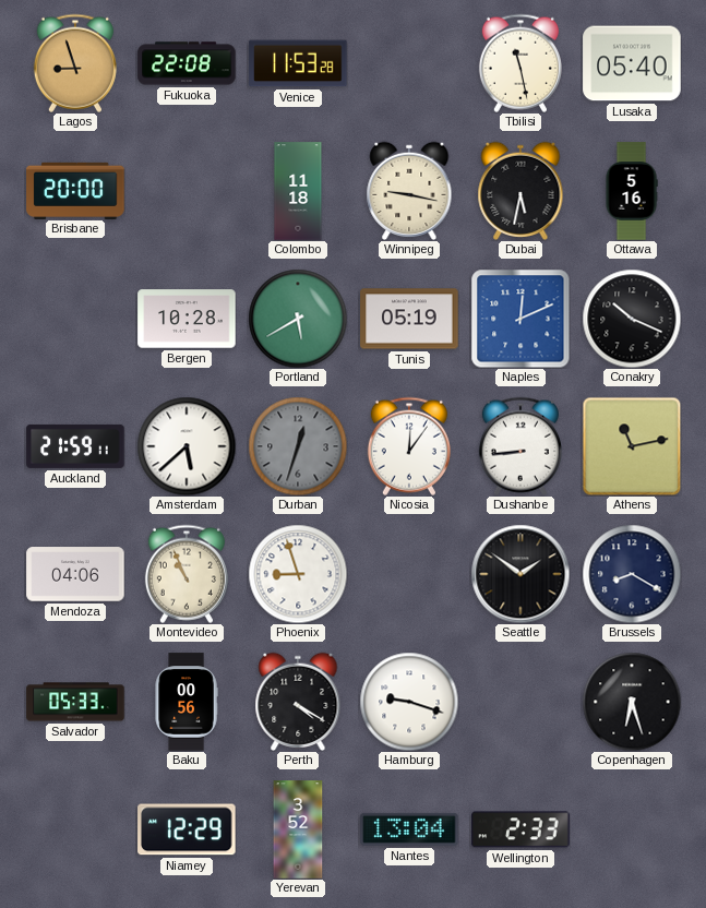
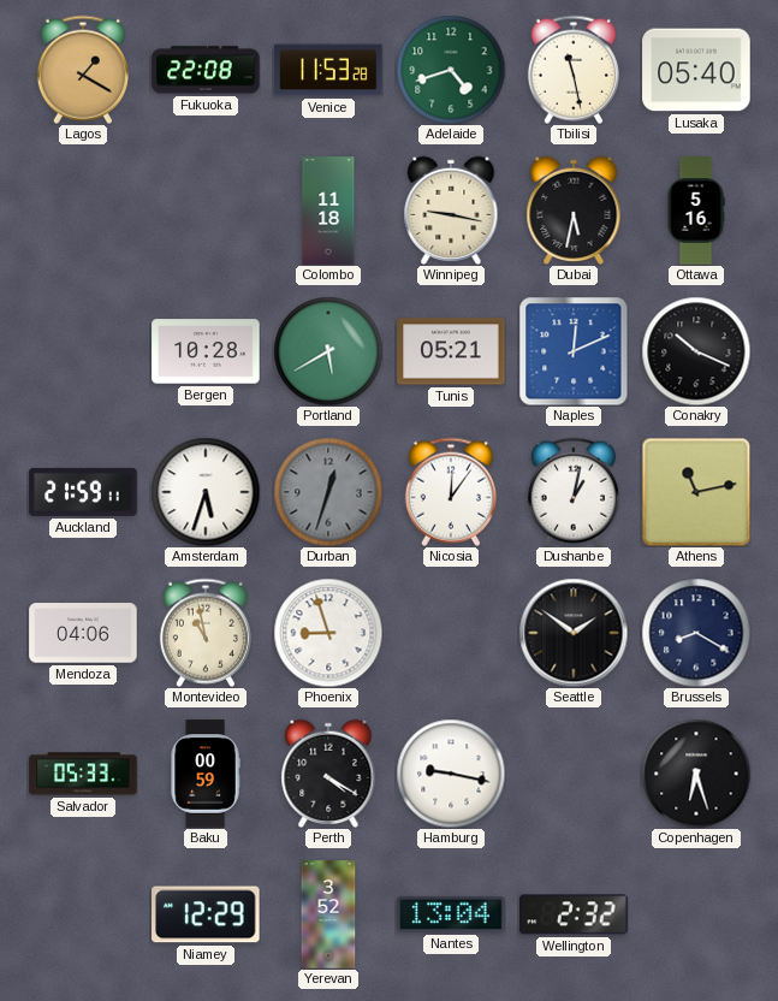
Lagos: 8:57 -> 1:20 (83, 70)
Adelaide: none -> 4:42 (451, 70)
Brisbane: 20:00 -> none (75, 190)
Tunis: 05:19 -> 05:21 (451, 351)
Amsterdam: 5:38 -> 5:33 (206, 492)
Dushanbe: 8:44 -> 1:02 (574, 492)
Montevideo: 10:56 -> 10:58 (206, 633)
Baku: 00:56 -> 00:59 (206, 774)
Hamburg: 9:18 -> 9:17 (451, 774)
Wellington: 2:33 -> 2:32 (574, 914)
